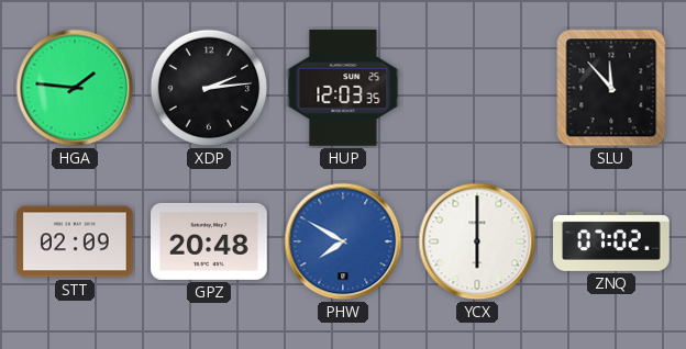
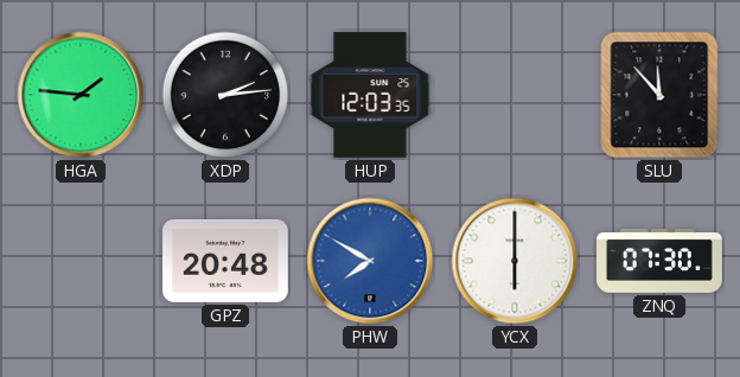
STT: 02:09 -> none (76, 241)
ZNQ: 07:02 -> 07:30 (659, 261)
